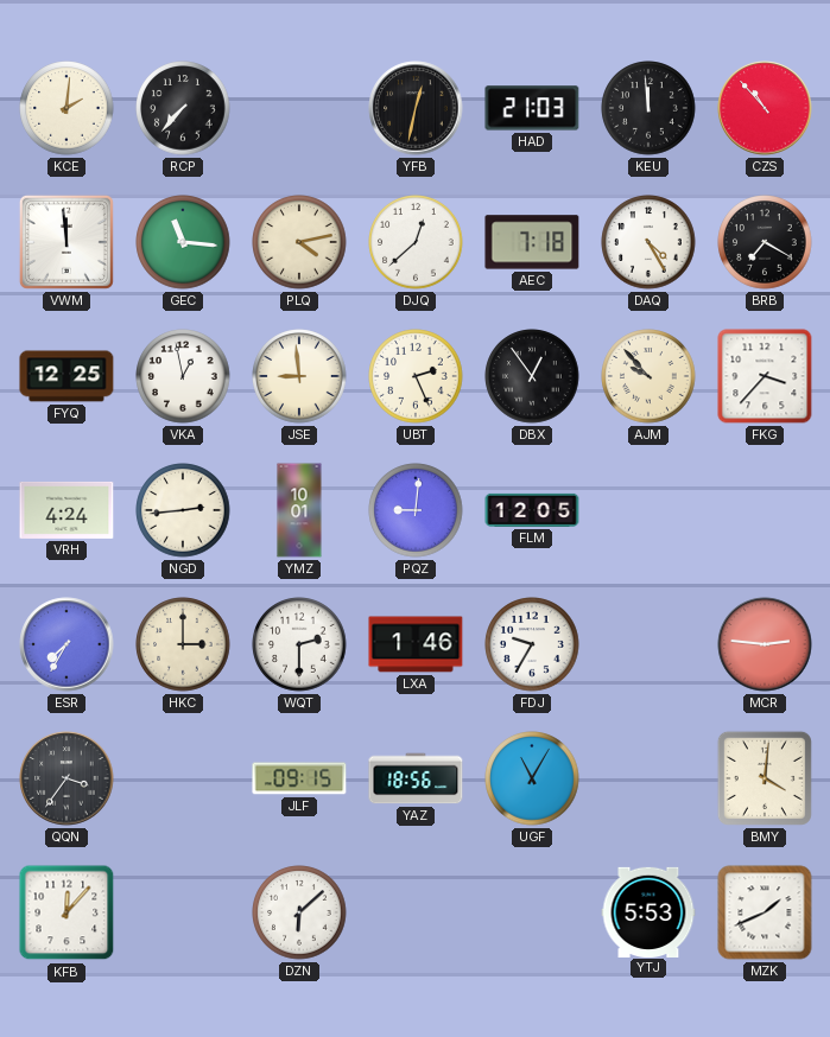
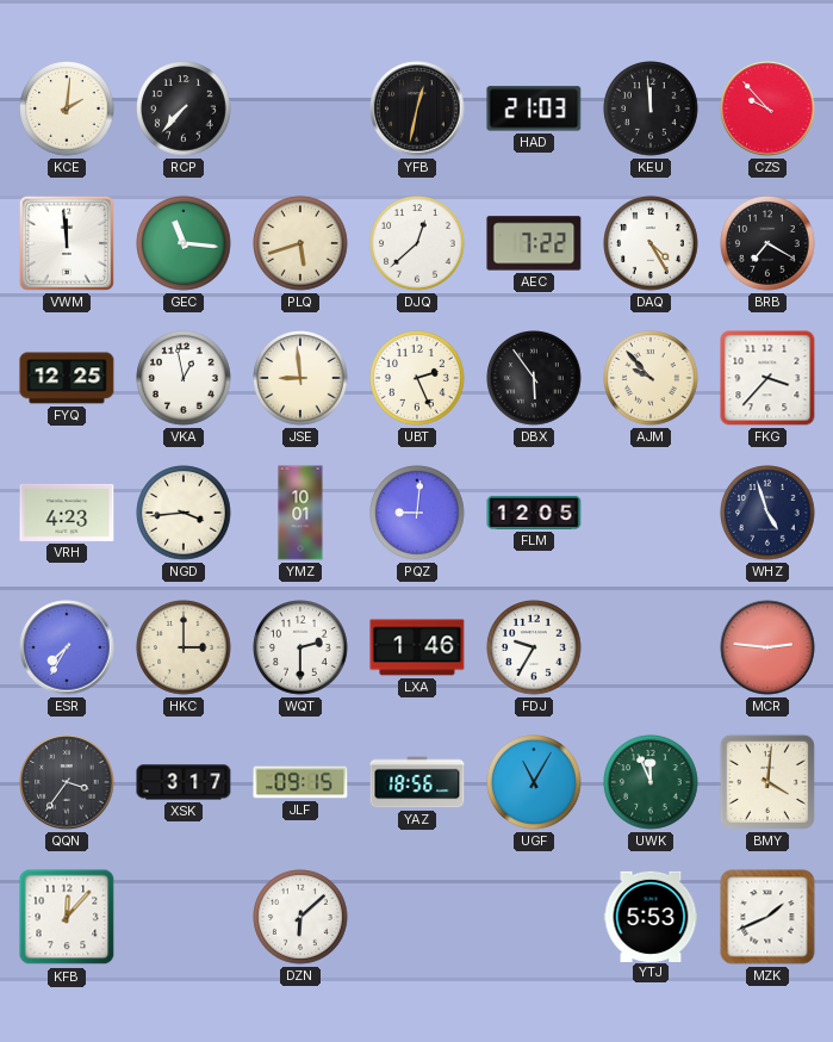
CZS: 10:53 -> 9:53 (767, 108)
PLQ: 4:13 -> 5:42 (300, 243)
AEC: 7:18 -> 7:22 (534, 243)
DBX: 12:54 -> 5:54 (534, 378)
VRH: 4:24 -> 4:23 (67, 513)
NGD: 2:44 -> 3:44 (184, 513)
WHZ: none -> 4:57 (767, 513)
XSK: none -> 3:17 (184, 782)
UWK: none -> 11:56 (651, 782)
